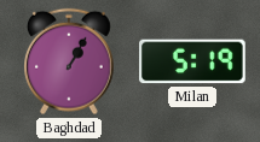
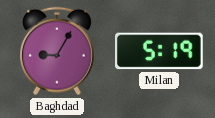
Baghdad: 1:05 -> 9:05 (57, 51)
